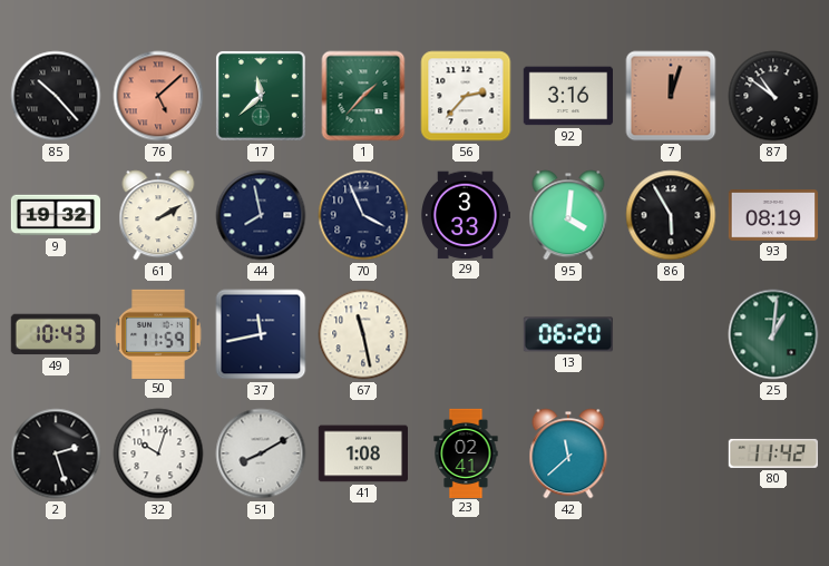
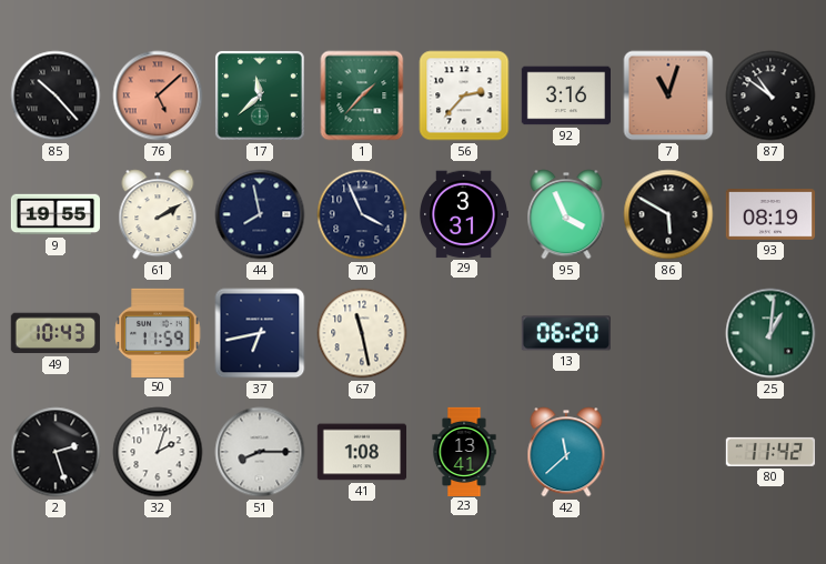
7: 12:03 -> 11:03 (668, 95)
9: 19:32 -> 19:55 (54, 214)
29: 3:33 -> 3:31 (464, 214)
95: 4:01 -> 3:56 (566, 214)
86: 5:55 -> 5:50 (668, 214)
37: 11:43 -> 6:43 (260, 333)
32: 10:03 -> 2:03 (158, 452)
51: 8:10 -> 8:15 (260, 452)
23: 02:41 -> 13:41 (464, 451)
